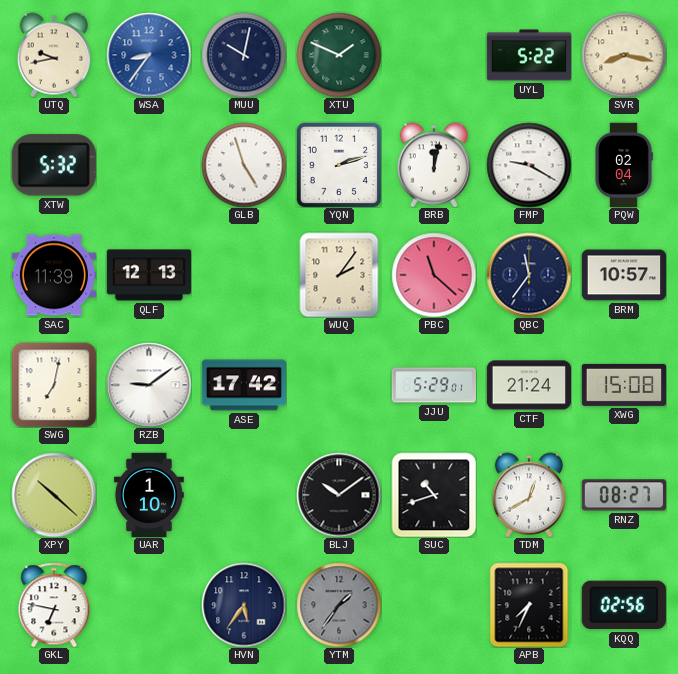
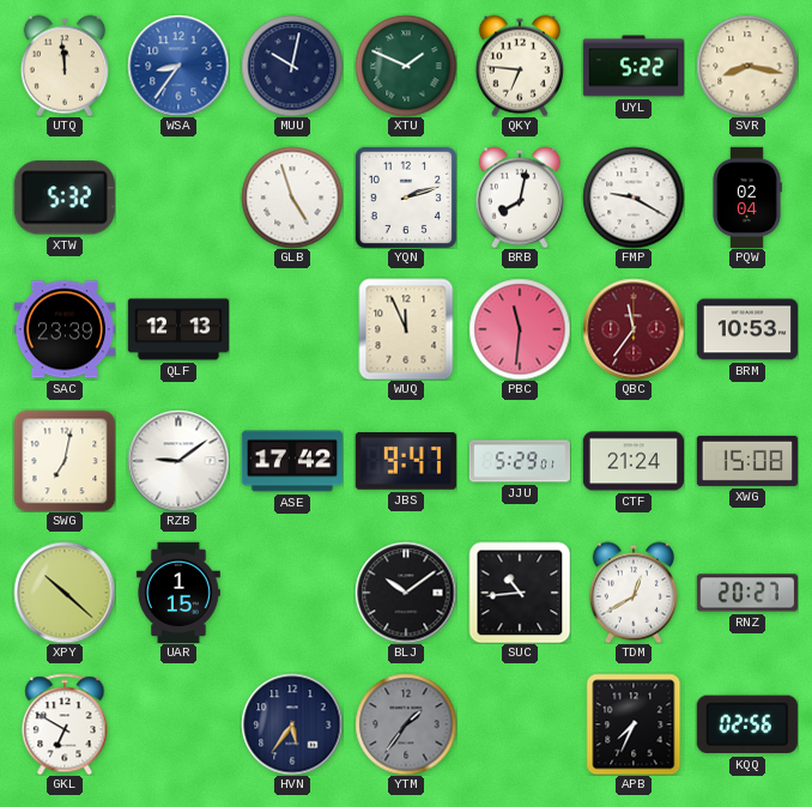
UTQ: 9:43 -> 11:59 (65, 66)
QKY: none -> 6:46 (520, 66)
BRB: 12:02 -> 8:02 (520, 198)
SAC: 11:39 -> 23:39 (63, 329)
WUQ: 2:06 -> 11:56 (406, 329)
PBC: 11:22 -> 11:31 (520, 329)
QBC dial: navy -> burgundy (634, 329)
BRM: 10:57 -> 10:53 (746, 329)
JBS: none -> 9:47 (406, 462)
UAR: 1:10 -> 1:15 (178, 591)
SUC: 10:42 -> 10:44 (520, 593)
RNZ: 08:27 -> 20:27 (746, 593)
GKL: 6:47 -> 6:50 (65, 724)
